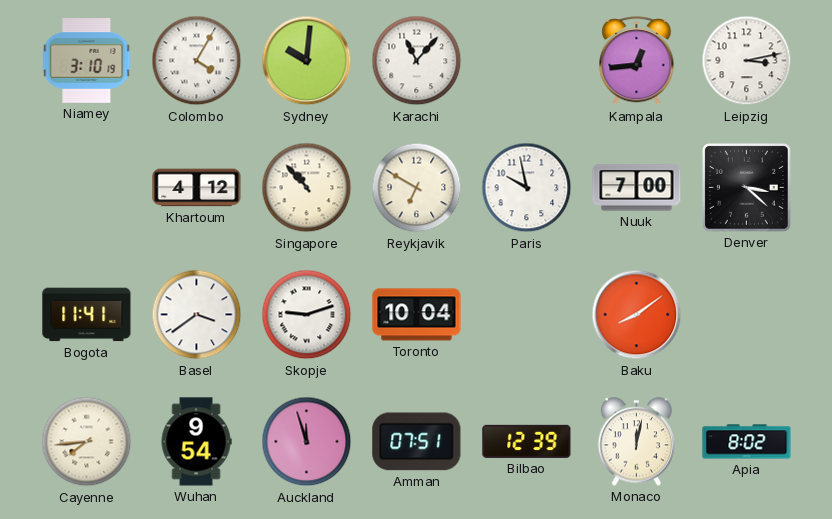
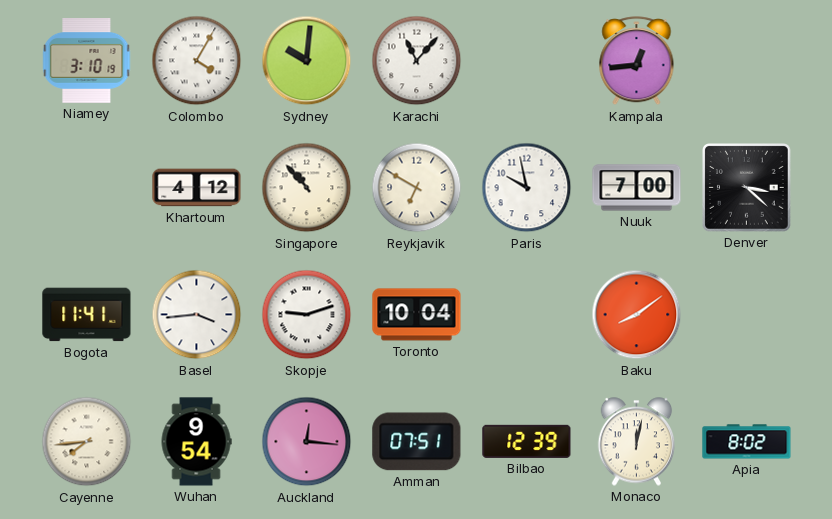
Leipzig: 3:13 -> none (747, 61)
Basel: 3:39 -> 3:44 (197, 315)
Auckland: 11:57 -> 12:16 (307, 442)
